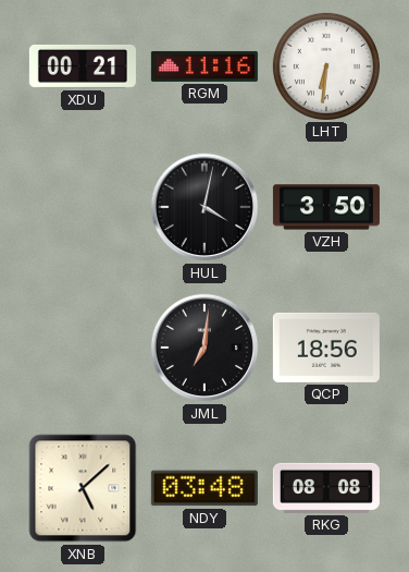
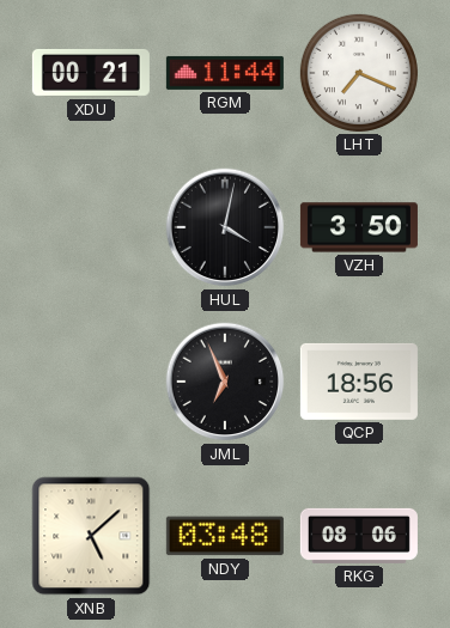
RGM: 11:16 -> 11:44 (225, 73)
LHT: 6:31 -> 7:19 (359, 73)
JML: 7:01 -> 6:56 (225, 382)
RKG: 08:08 -> 08:06 (359, 536)
